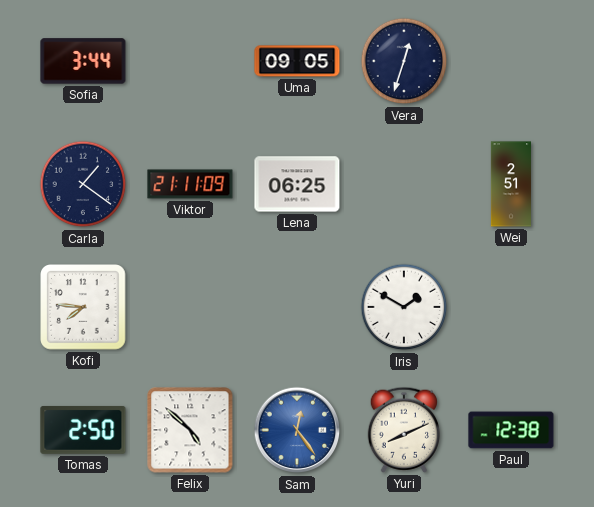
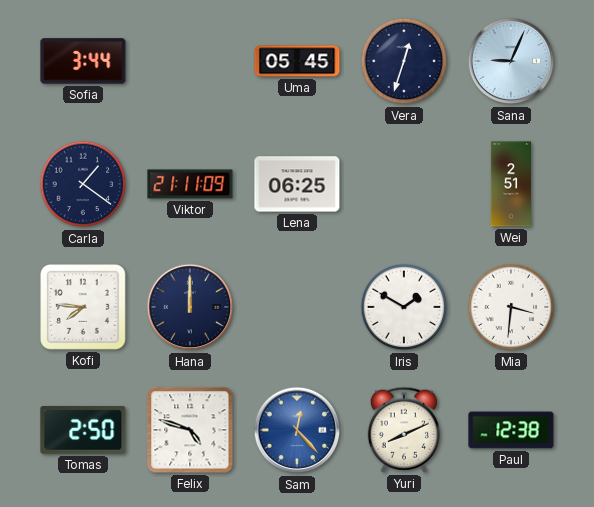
Uma: 09:05 -> 05:45 (297, 61)
Sana: none -> 9:04 (511, 61)
Hana: none -> 12:00 (190, 307)
Mia: none -> 3:31 (511, 307)
Felix: 4:52 -> 4:48 (190, 430)
Sam: 12:24 -> 12:23 (297, 430)
